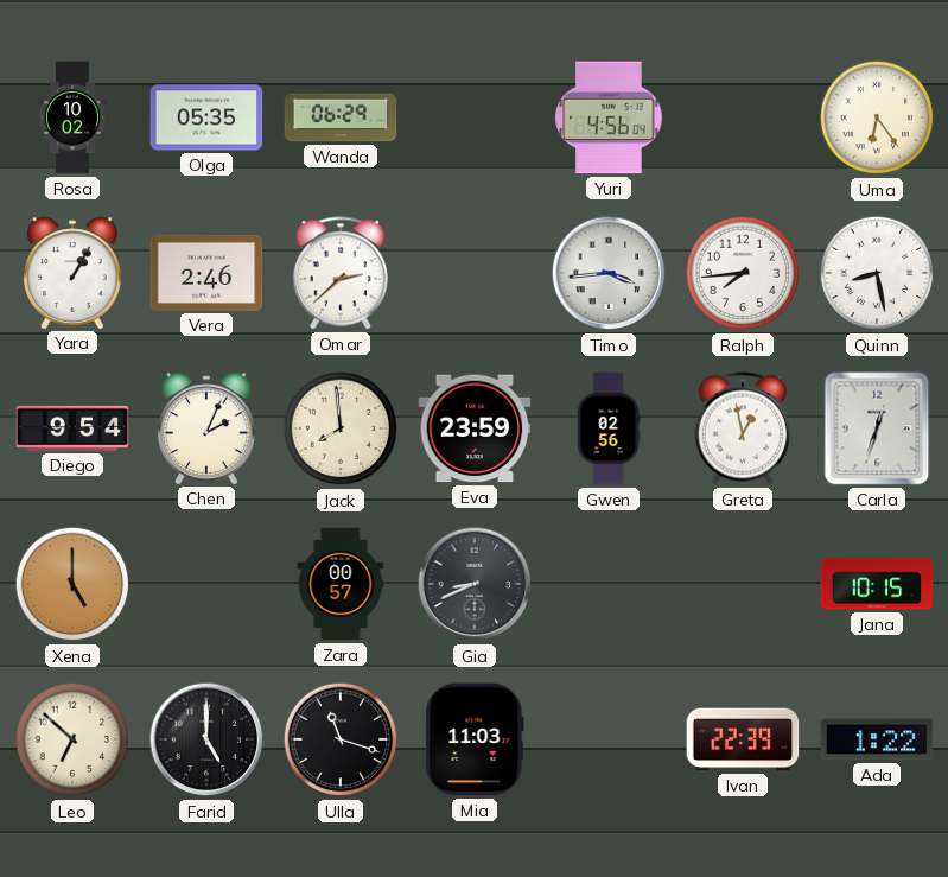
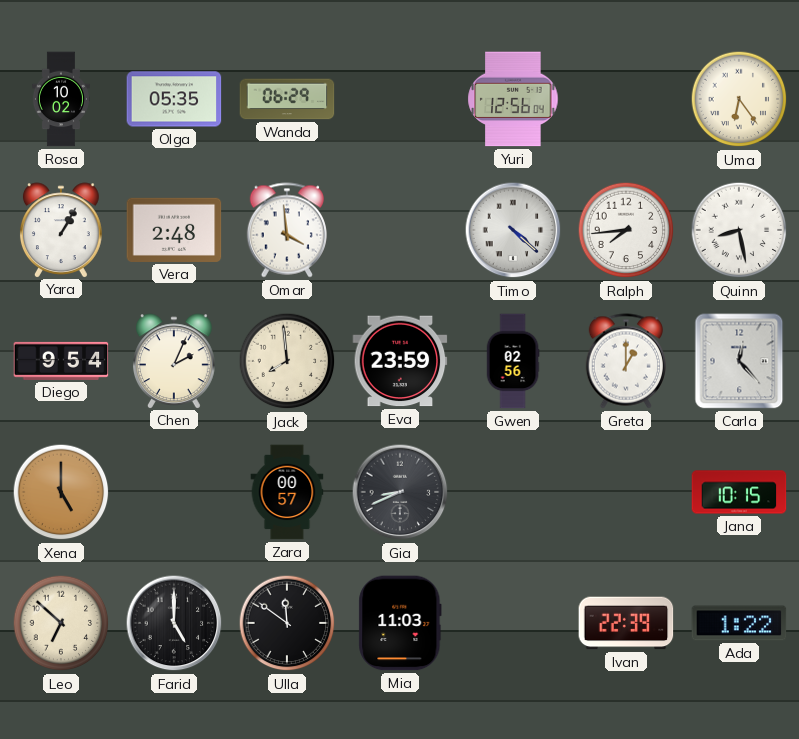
Yuri: 4:56 -> 12:56 (513, 99)
Vera: 2:46 -> 2:48 (174, 230)
Omar: 2:38 -> 3:59 (286, 230)
Timo: 3:44 -> 4:22 (513, 230)
Greta: 12:58 -> 1:00 (625, 361)
Carla: 12:33 -> 12:23 (739, 361)
Ulla: 11:18 -> 11:51 (287, 623)
